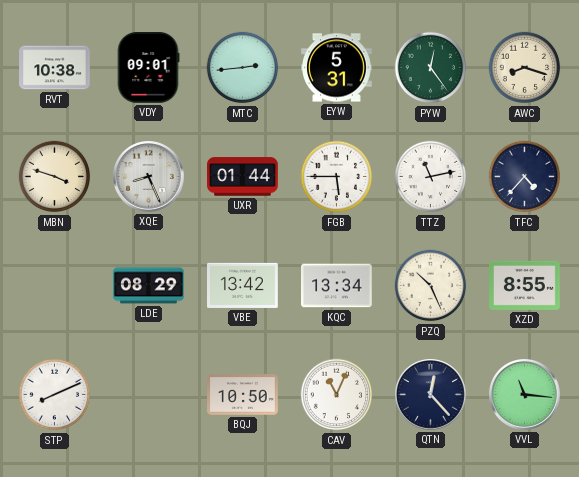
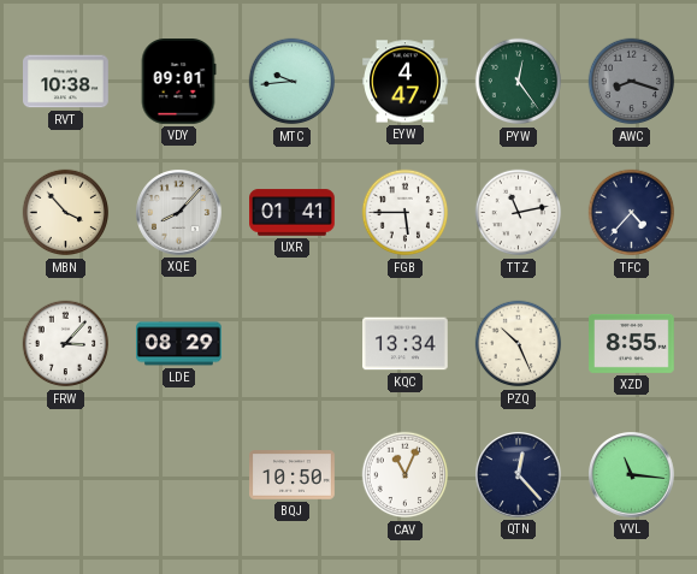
MTC: 2:44 -> 9:44 (293, 82)
EYW: 5:31 -> 4:47 (406, 82)
AWC dial: cream -> grey (632, 82)
MBN: 3:48 -> 3:53 (66, 213)
XQE: 8:26 -> 8:07 (179, 213)
UXR: 01:44 -> 01:41 (293, 213)
FRW: none -> 3:07 (66, 344)
VBE: 13:42 -> none (243, 285)
STP: 8:11 -> none (55, 395)
